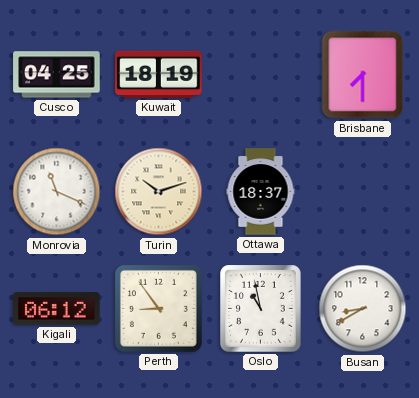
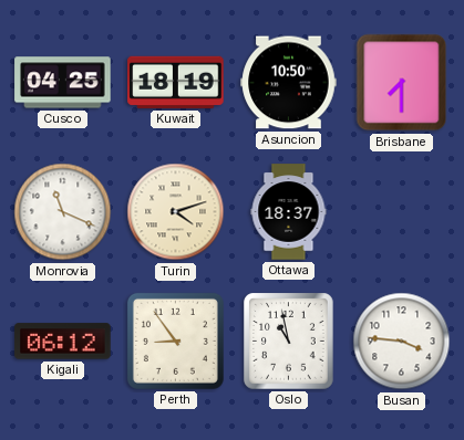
Asuncion: none -> 10:50 (289, 83)
Turin: 10:12 -> 4:12 (176, 212)
Busan: 8:40 -> 3:46 (402, 342)
